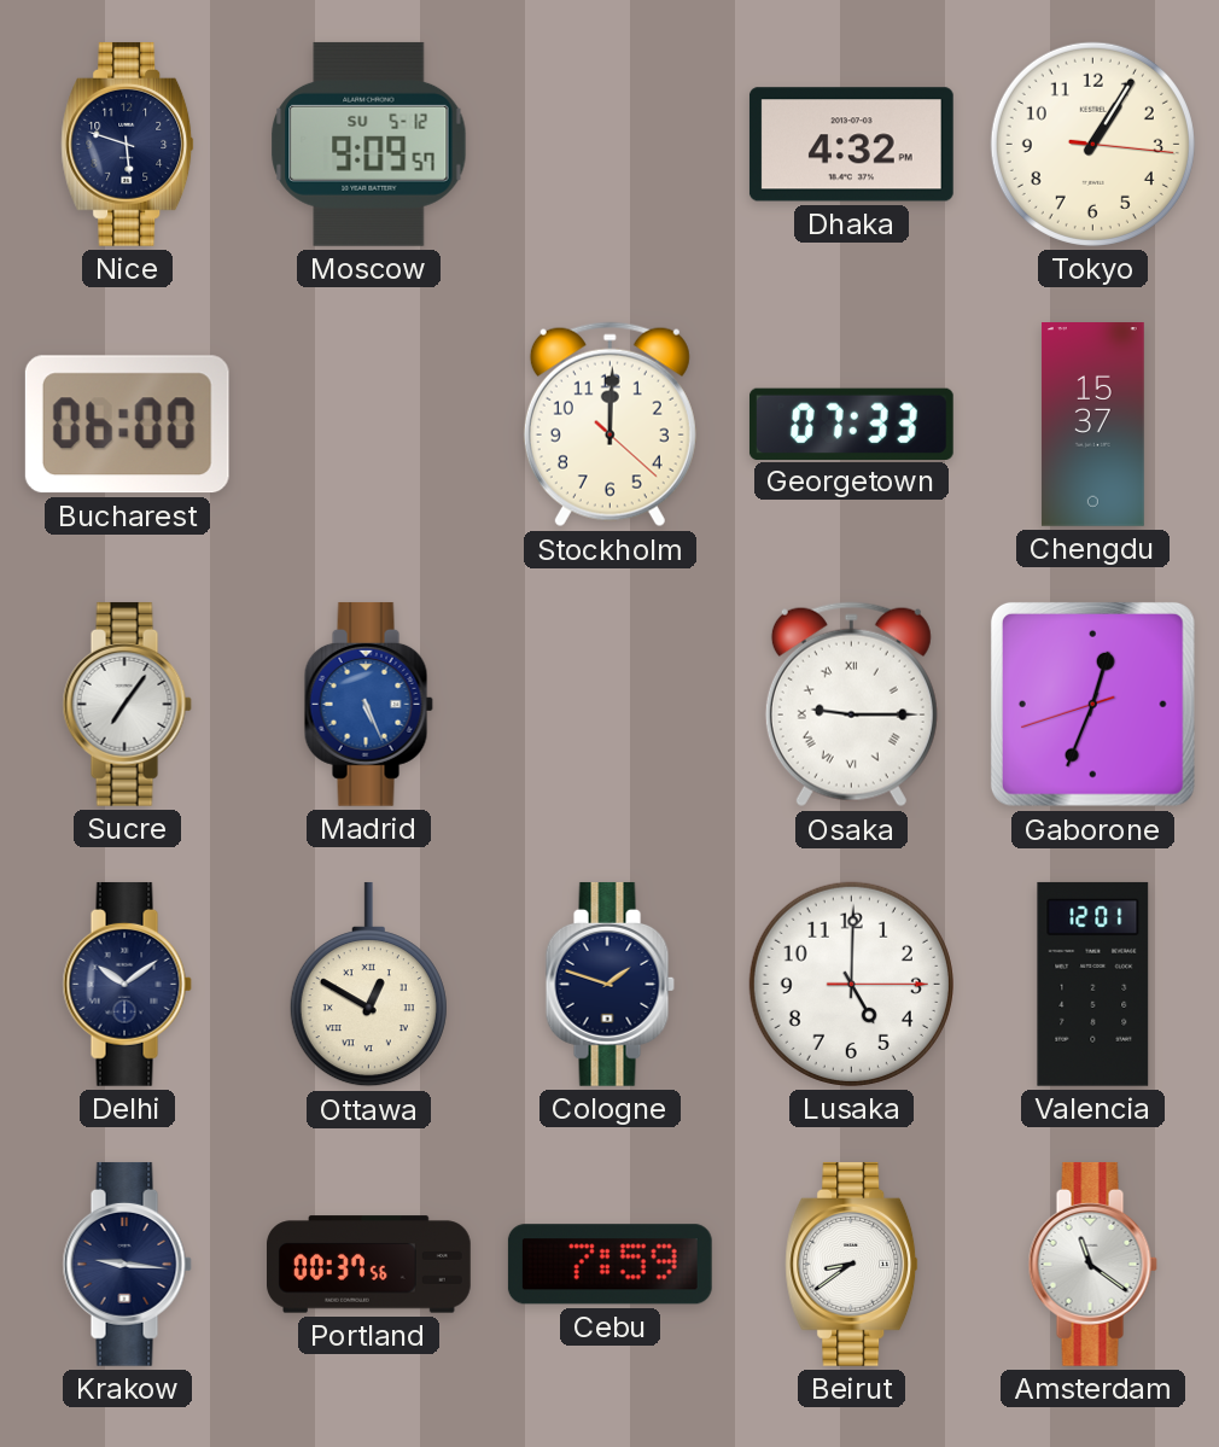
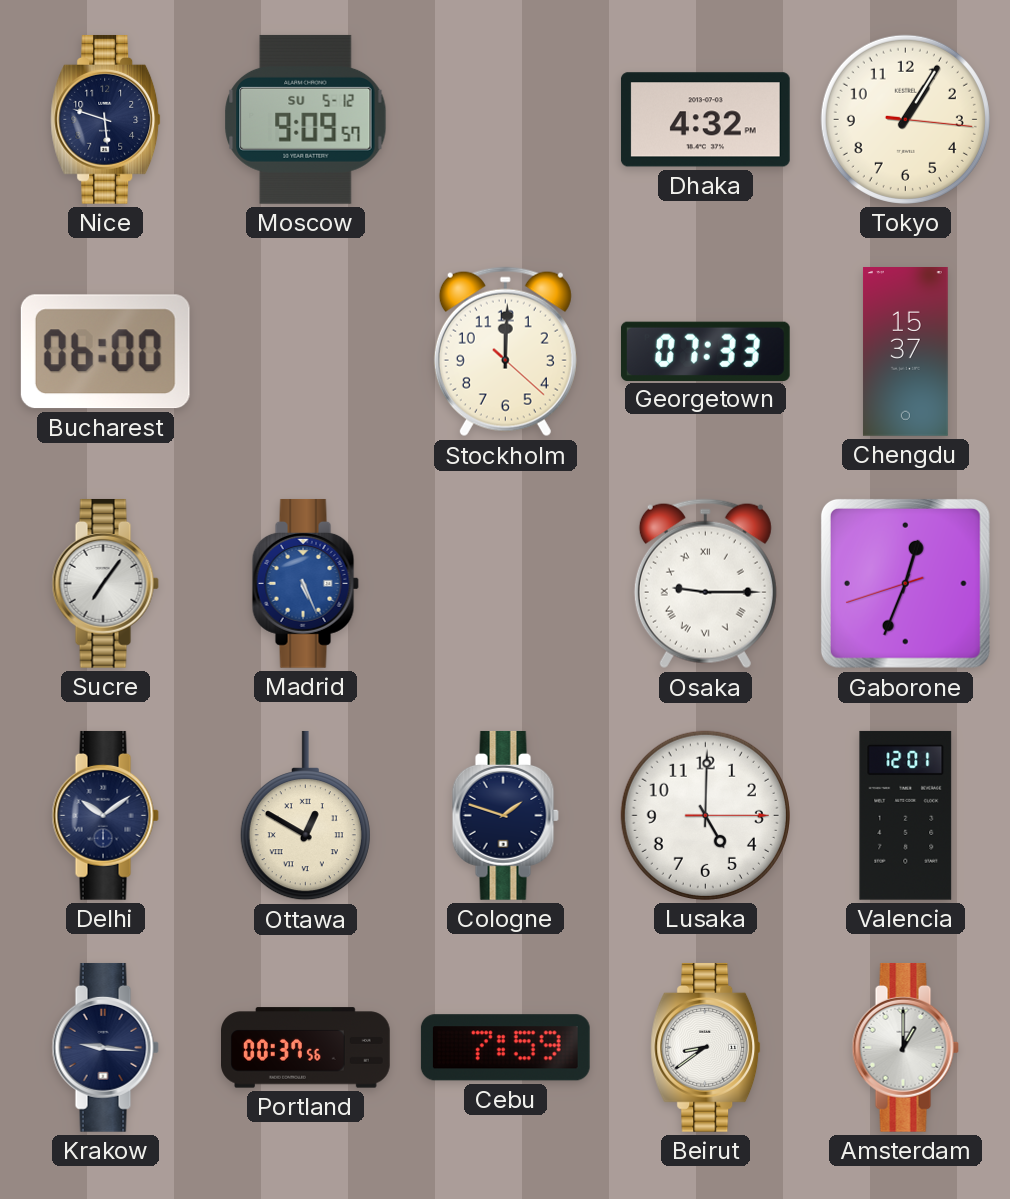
Amsterdam: 11:21 -> 1:00 (905, 1047)
